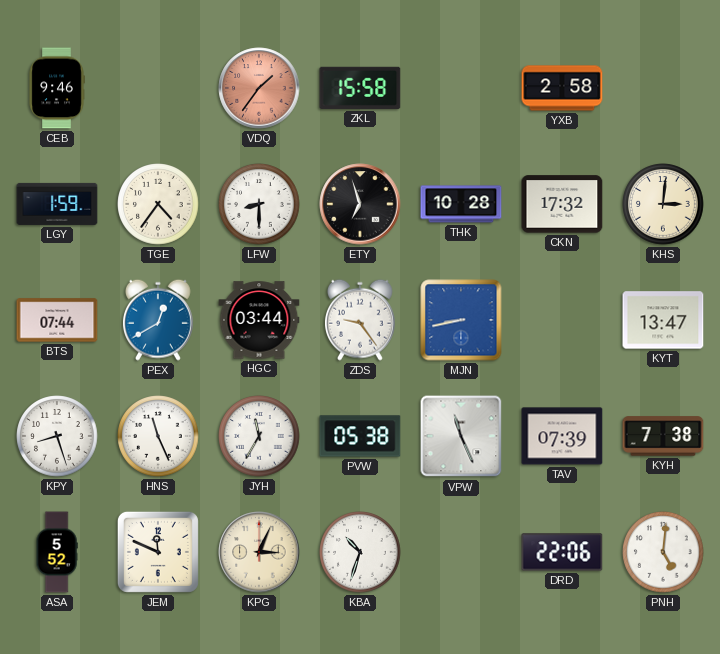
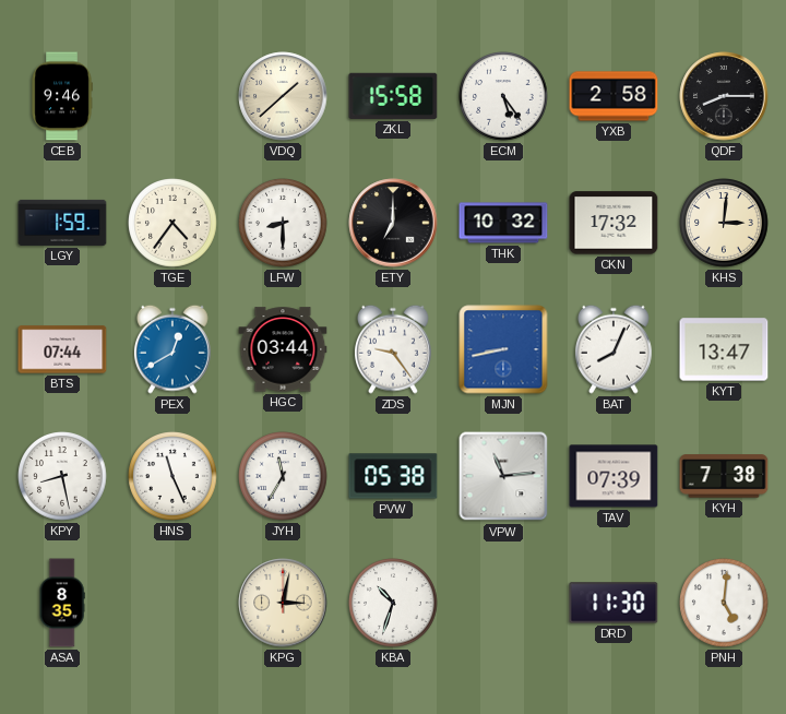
VDQ: 1:36 -> 1:38 (283, 96)
VDQ dial: salmon -> cream (283, 96)
ECM: none -> 5:24 (503, 96)
QDF: none -> 8:15 (724, 96)
ETY: 6:57 -> 7:00 (393, 223)
THK: 10:28 -> 10:32 (503, 223)
BAT: none -> 8:04 (614, 349)
KPY: 8:27 -> 8:28 (62, 476)
VPW: 11:26 -> 11:14 (503, 476)
ASA: 5:52 -> 8:35 (62, 603)
JEM: 11:49 -> none (158, 552)
KPG: 3:04 -> 3:02 (283, 603)
DRD: 22:06 -> 11:30 (614, 603)
